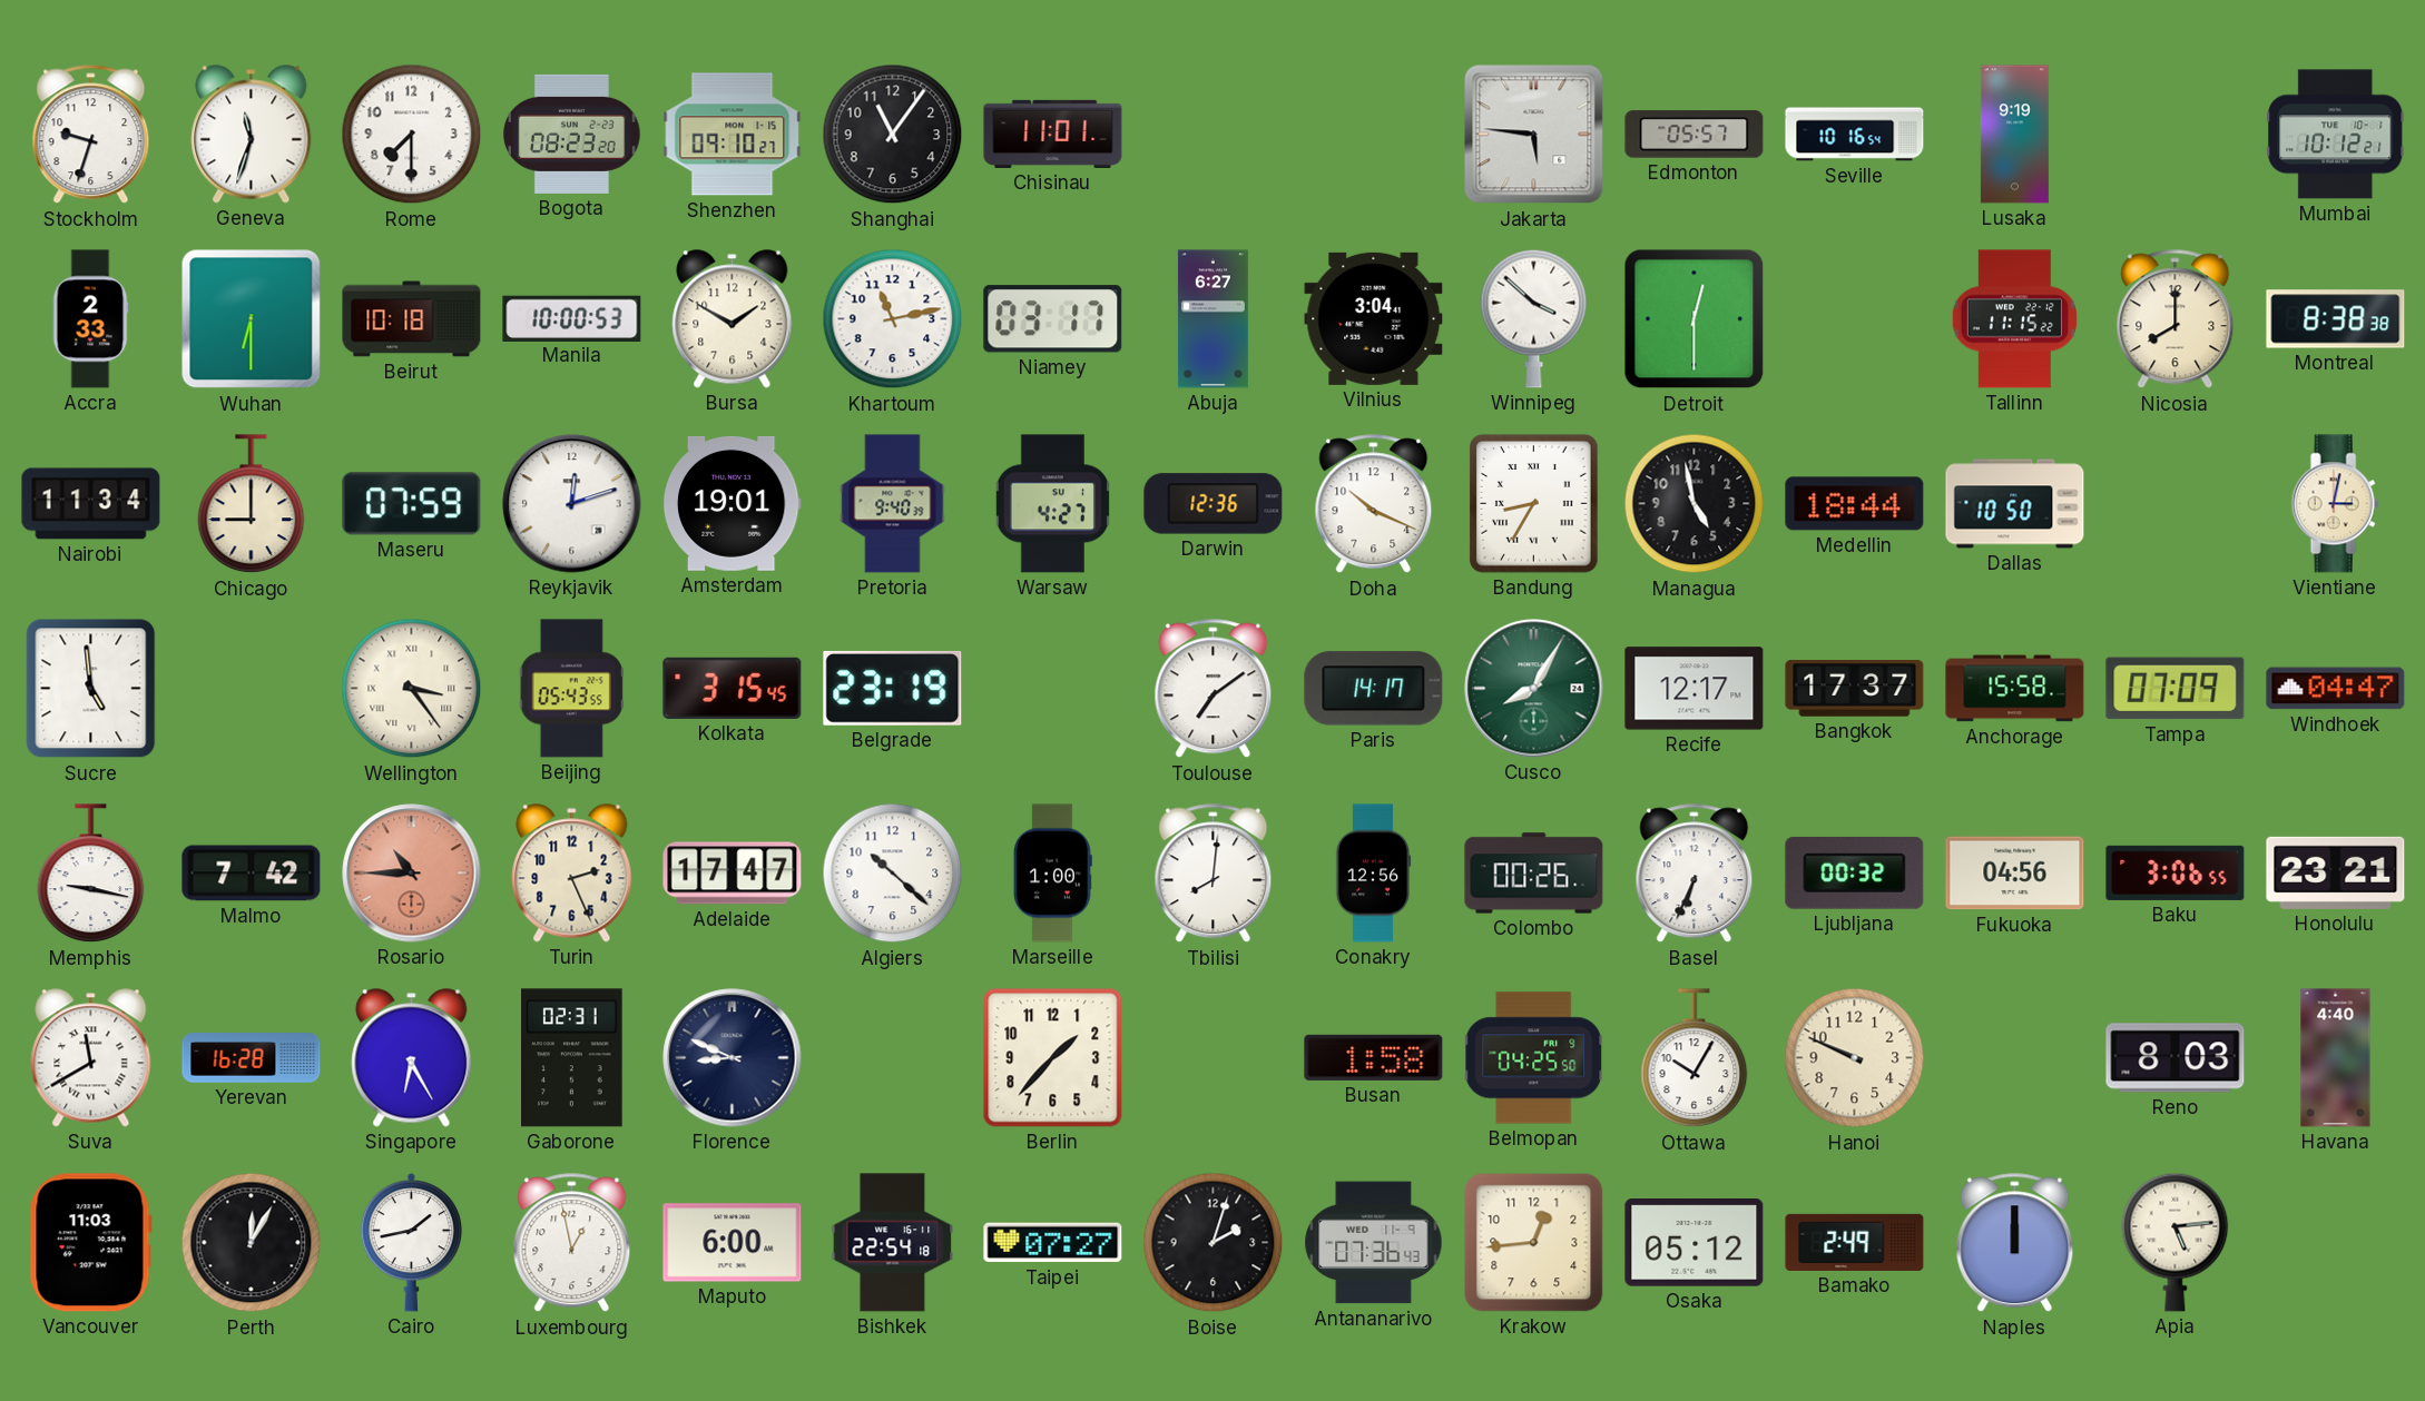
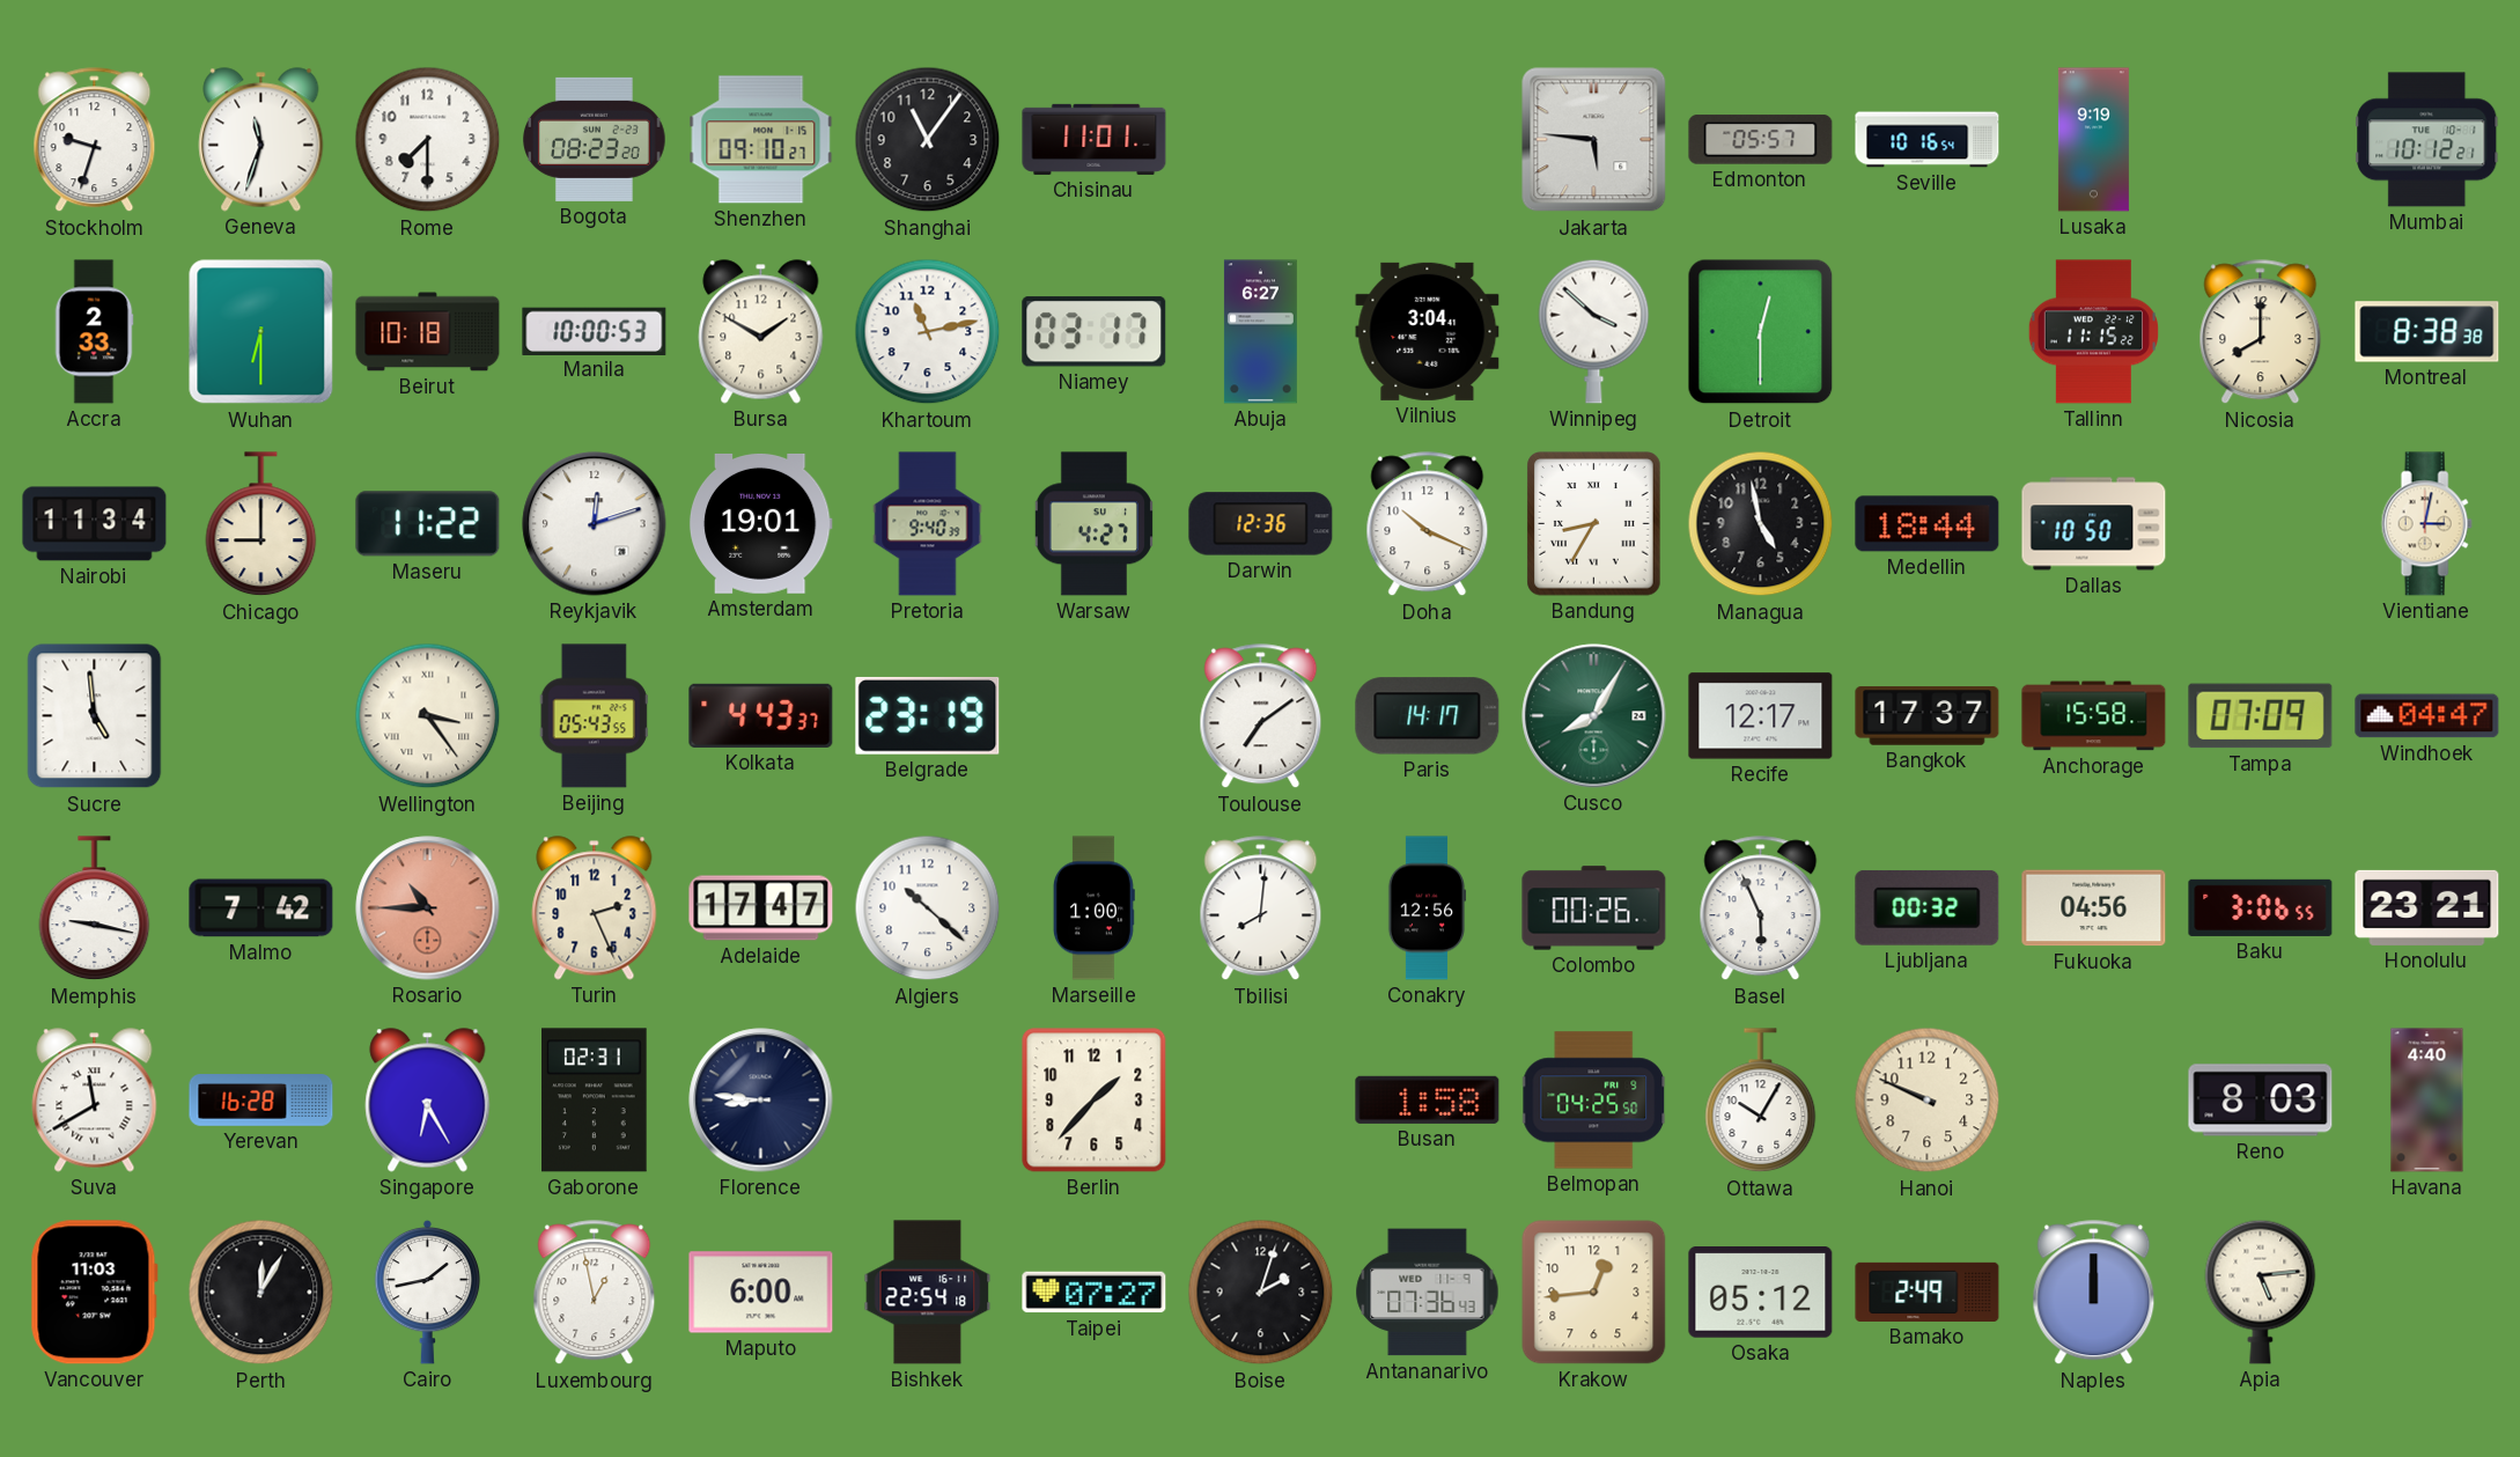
Maseru: 07:59 -> 11:22 (428, 524)
Kolkata: 3:15 -> 4:43 (761, 715)
Basel: 6:34 -> 5:56 (1761, 908)
Florence: 8:49 -> 8:46 (761, 1101)
